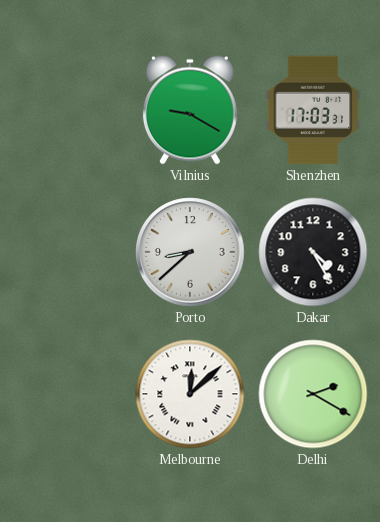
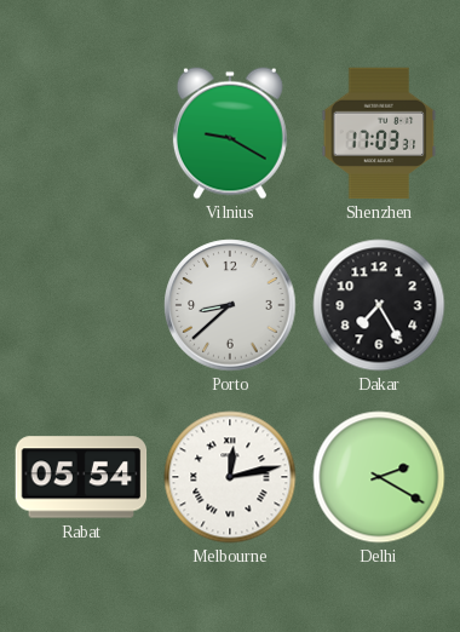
Dakar: 4:25 -> 7:25 (379, 305)
Rabat: none -> 05:54 (81, 477)
Melbourne: 12:08 -> 12:13 (230, 477)
